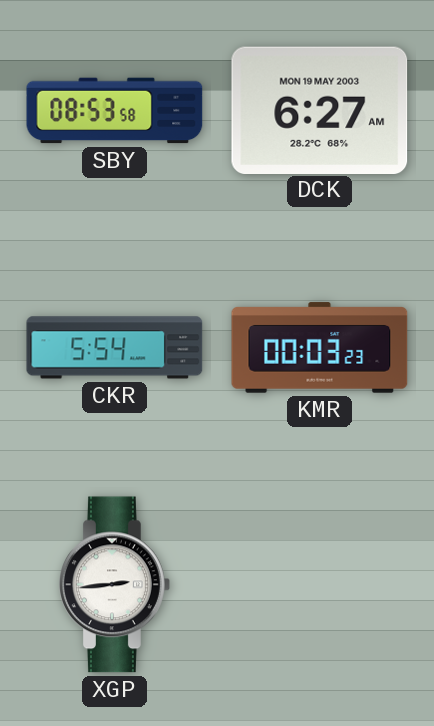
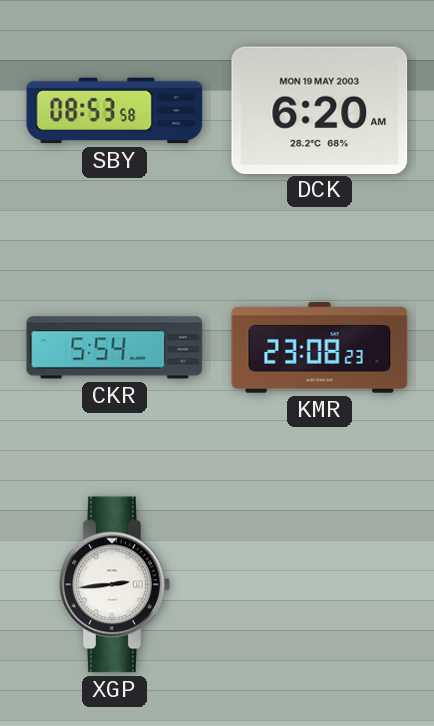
DCK: 6:27 -> 6:20 (320, 110)
KMR: 00:03 -> 23:08 (320, 348)
